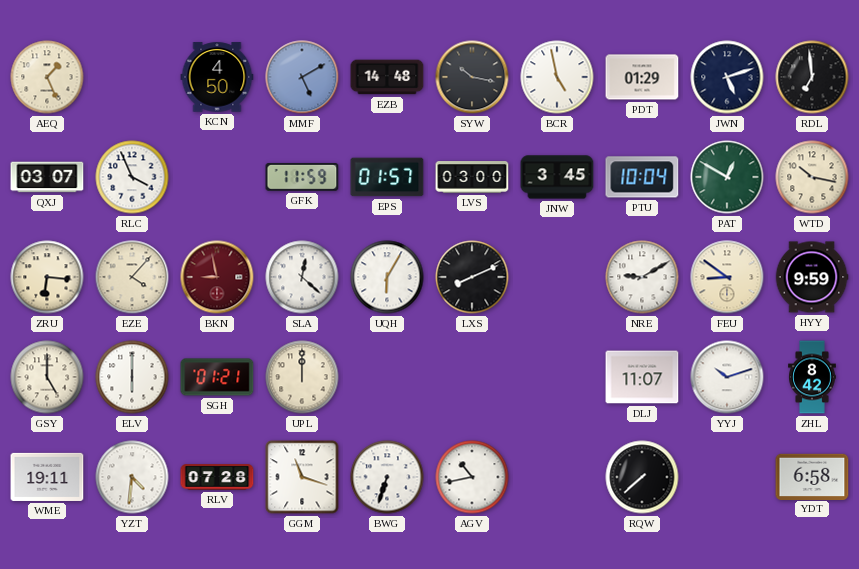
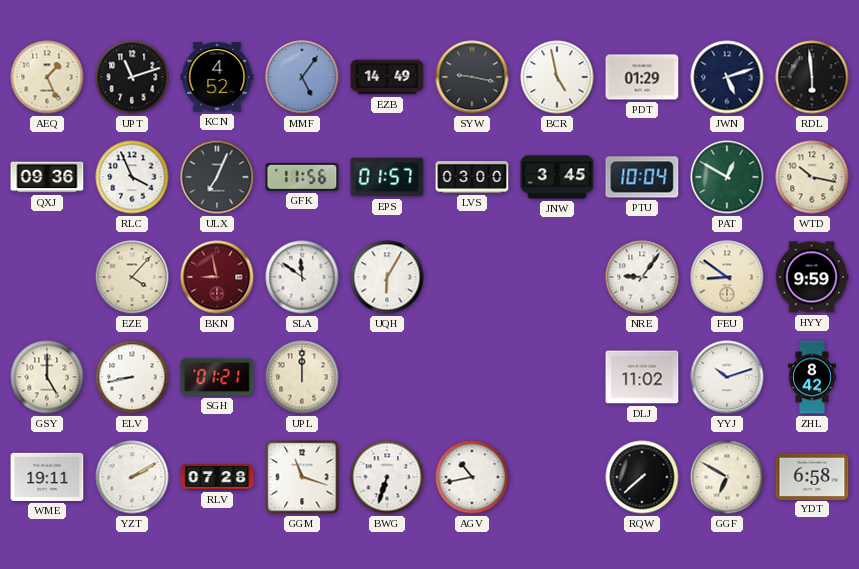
UPT: none -> 11:12 (132, 77)
KCN: 4:50 -> 4:52 (217, 77)
MMF: 5:10 -> 5:06 (302, 77)
EZB: 14:48 -> 14:49 (387, 77)
SYW: 10:17 -> 9:17 (472, 77)
RDL: 6:59 -> 5:59 (812, 77)
QXJ: 03:07 -> 09:36 (47, 177)
ULX: none -> 7:04 (217, 177)
GFK: 11:59 -> 11:56 (302, 177)
ZRU: 6:16 -> none (47, 277)
SLA: 12:22 -> 11:51 (302, 277)
LXS: 8:11 -> none (472, 277)
NRE: 9:10 -> 9:06 (642, 277)
ELV: 6:00 -> 8:43 (132, 377)
DLJ: 11:07 -> 11:02 (642, 377)
YZT: 4:31 -> 2:10 (132, 477)
GGF: none -> 6:50 (727, 477)
